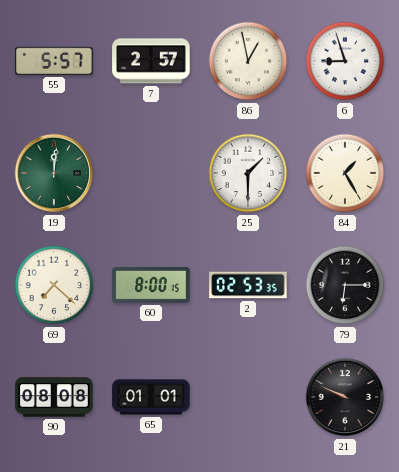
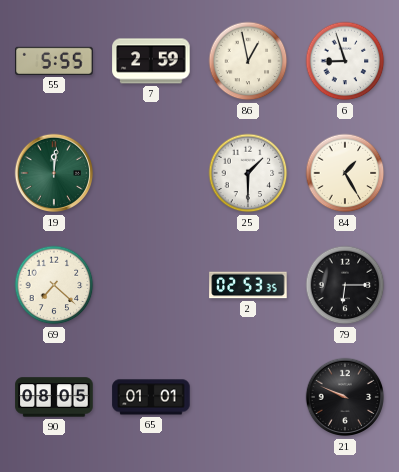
55: 5:57 -> 5:55 (54, 61)
7: 2:57 -> 2:59 (151, 61)
60: 8:00 -> none (151, 286)
90: 08:08 -> 08:05 (54, 397)
